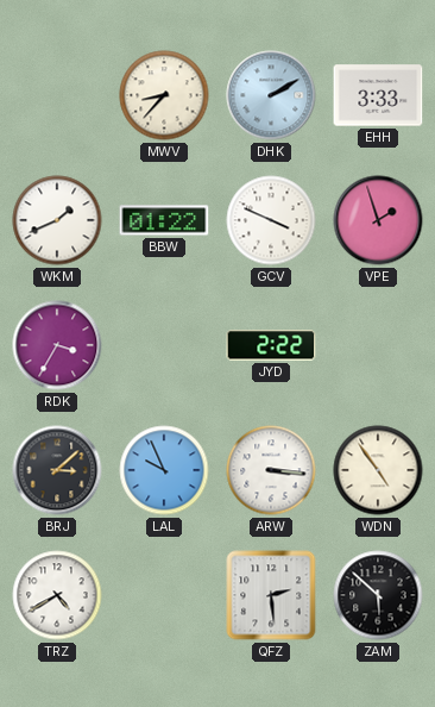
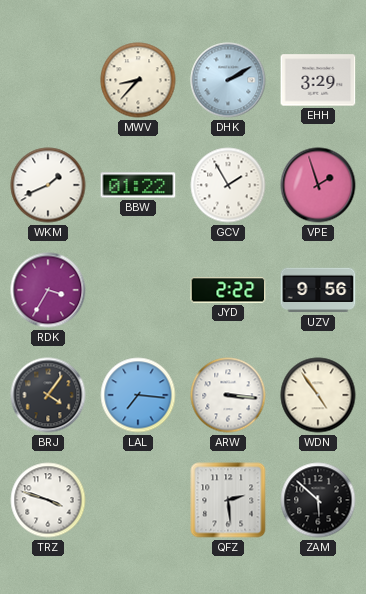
EHH: 3:33 -> 3:29 (318, 80)
GCV: 3:49 -> 1:55 (228, 185)
UZV: none -> 9:56 (318, 290)
BRJ: 3:08 -> 4:06 (48, 395)
LAL: 9:56 -> 7:16 (138, 395)
TRZ: 4:40 -> 3:48 (48, 500)
